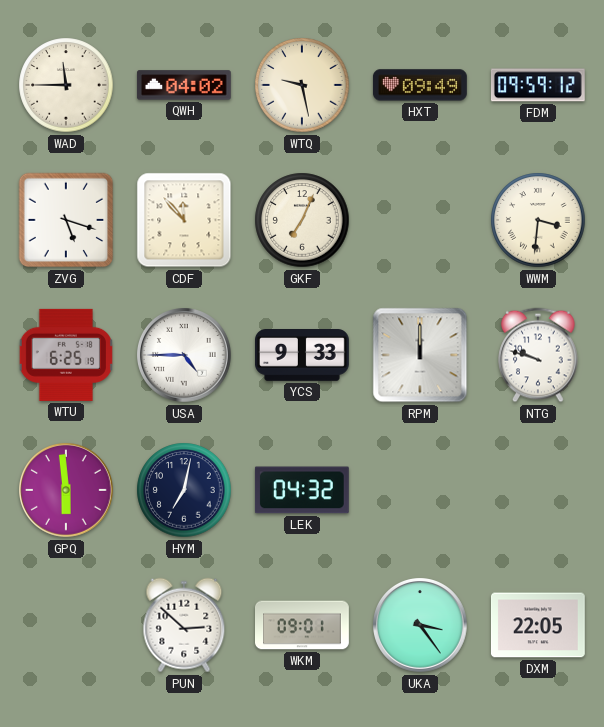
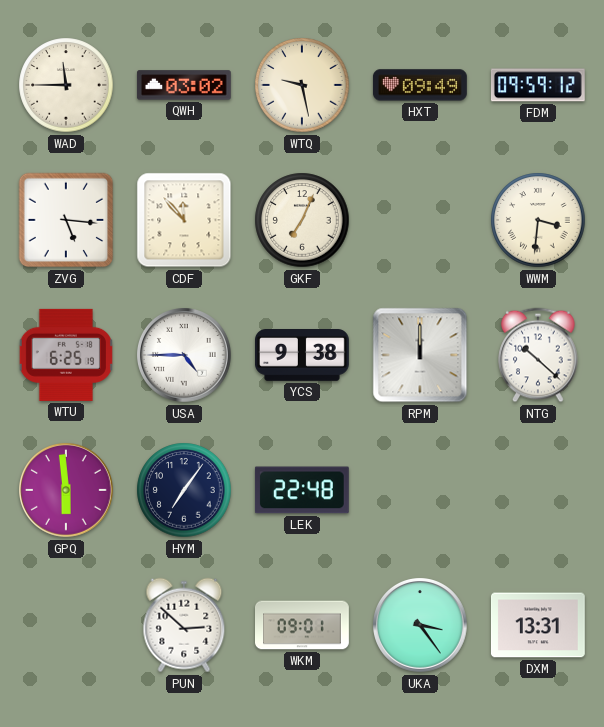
QWH: 04:02 -> 03:02 (184, 85)
ZVG: 5:18 -> 5:16 (66, 220)
YCS: 9:33 -> 9:38 (303, 356)
NTG: 9:48 -> 10:22 (538, 355)
HYM: 7:02 -> 7:06 (184, 490)
LEK: 04:32 -> 22:48 (302, 490)
DXM: 22:05 -> 13:31 (538, 625)
